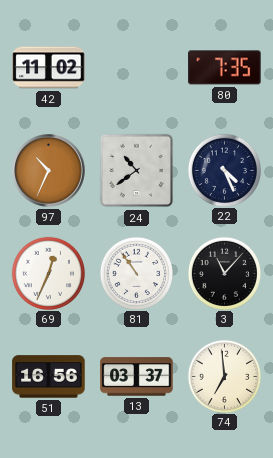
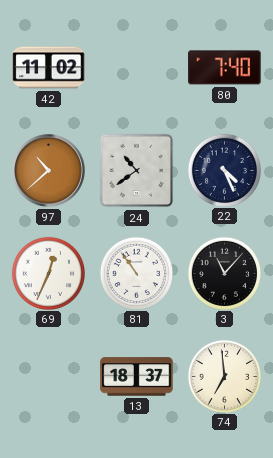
80: 7:35 -> 7:40 (225, 68)
97: 10:34 -> 10:38 (49, 171)
51: 16:56 -> none (49, 377)
13: 03:37 -> 18:37 (137, 377)
